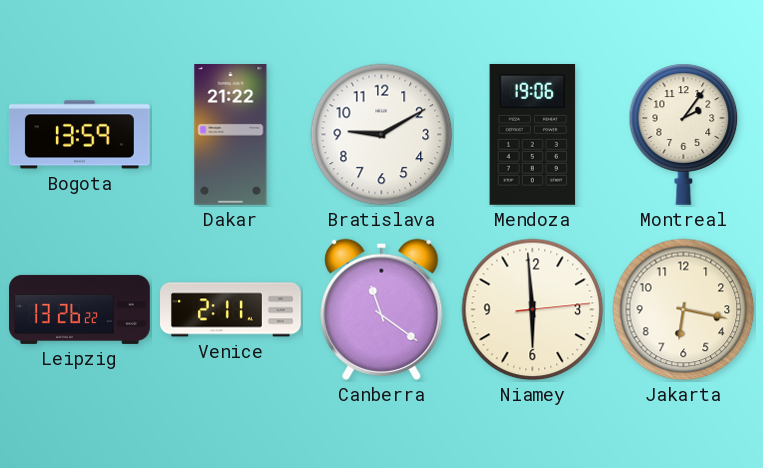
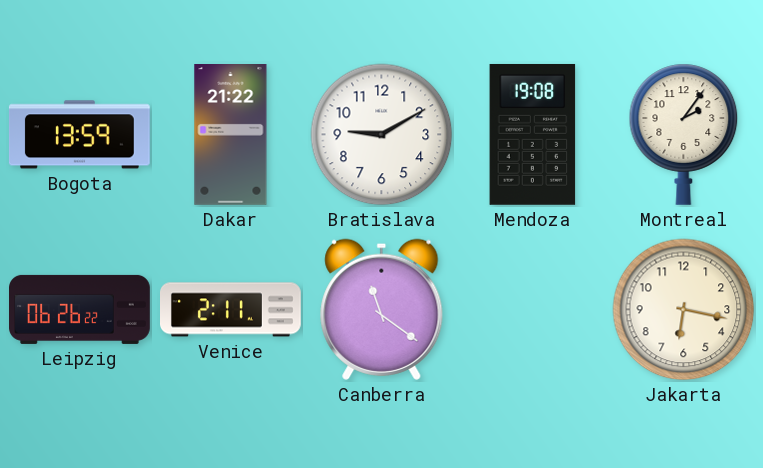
Mendoza: 19:06 -> 19:08 (533, 134)
Leipzig: 13:26 -> 06:26 (80, 309)
Niamey: 5:59 -> none (533, 310)
